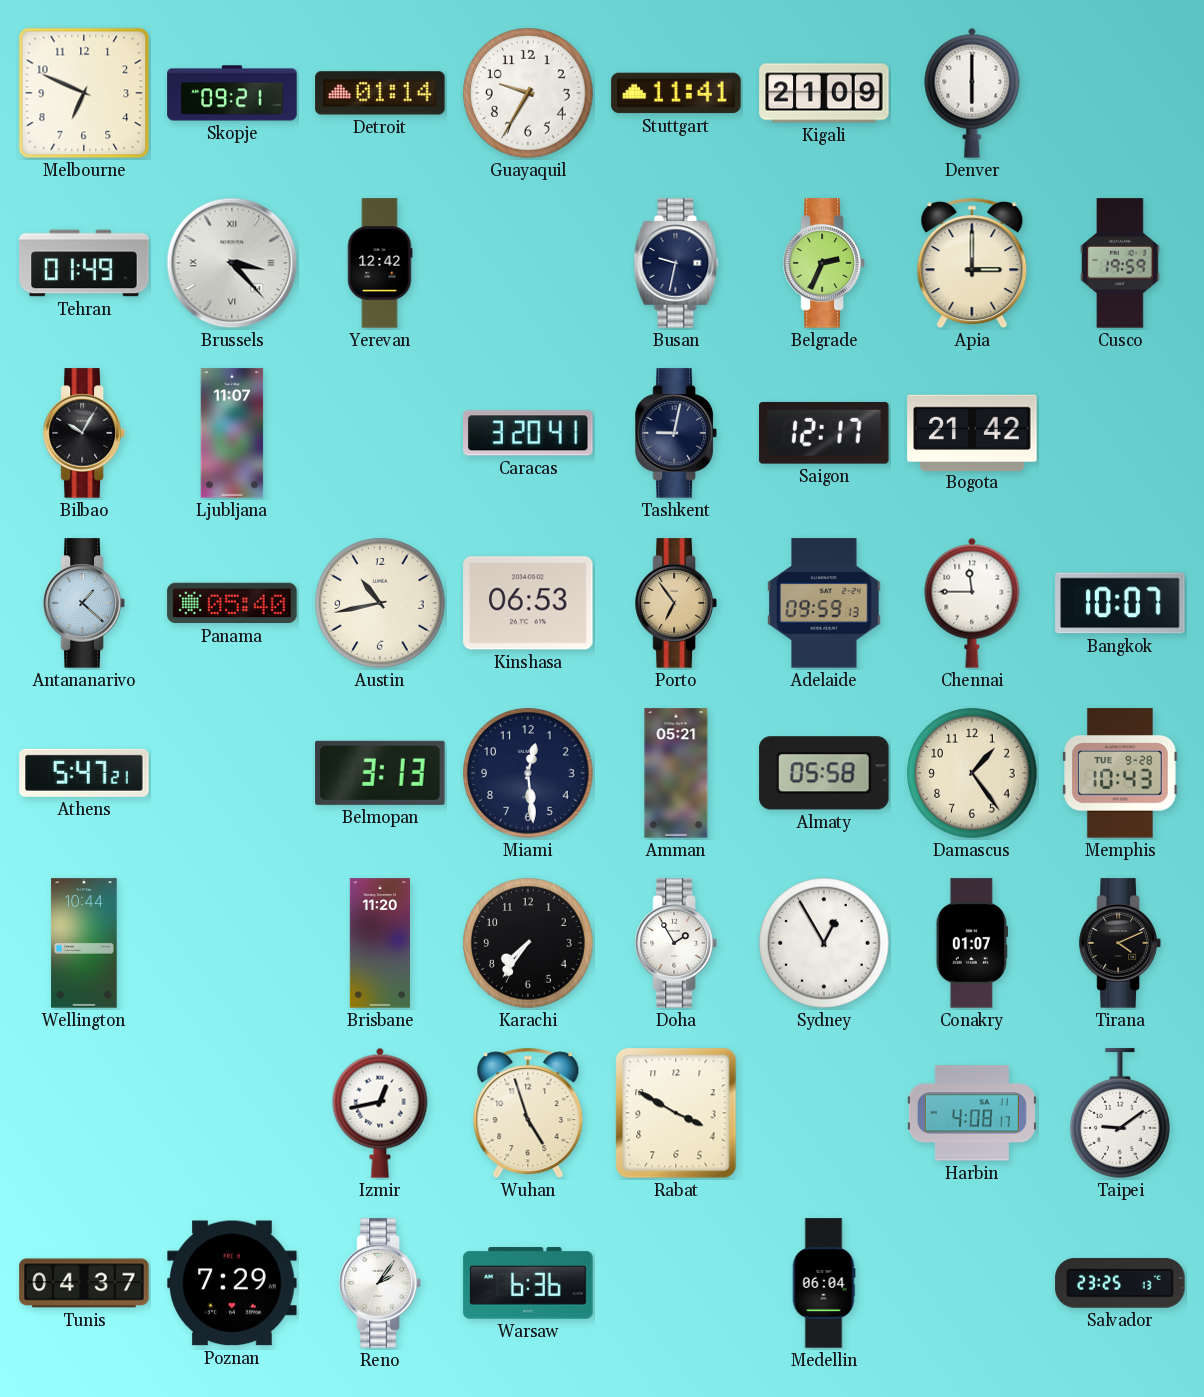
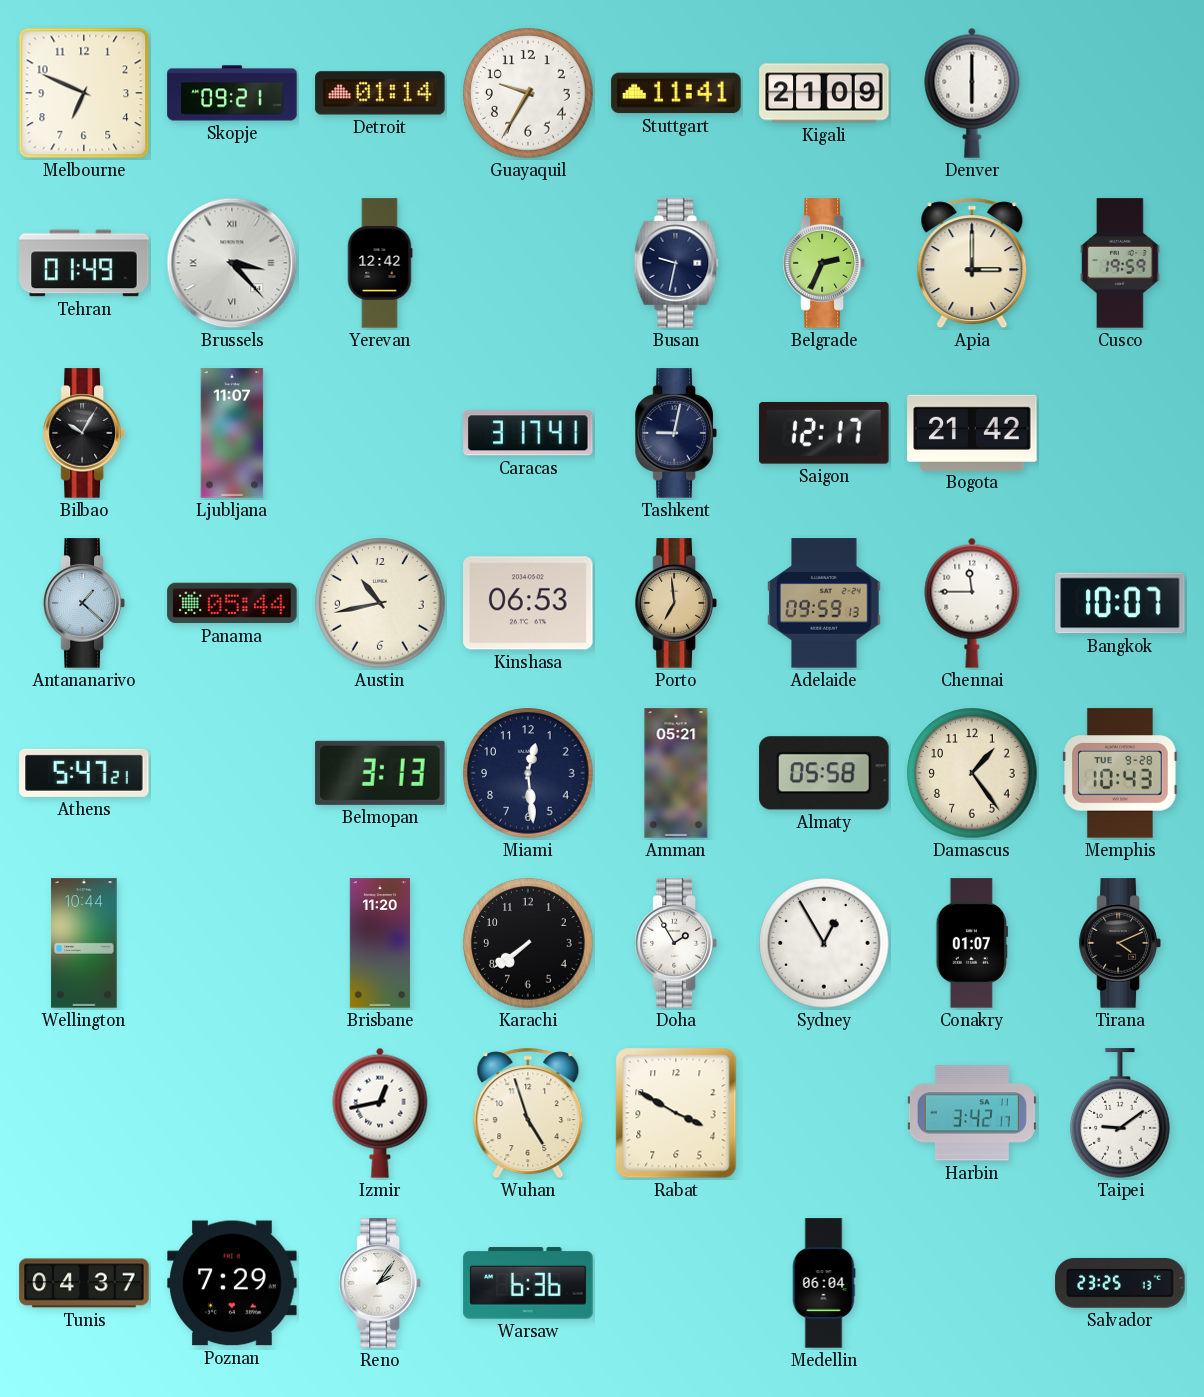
Caracas: 3:20 -> 3:17 (528, 433)
Panama: 05:40 -> 05:44 (232, 603)
Porto: 6:54 -> 6:59 (676, 603)
Karachi: 7:36 -> 7:39 (528, 943)
Harbin: 4:08 -> 3:42 (972, 1113)
